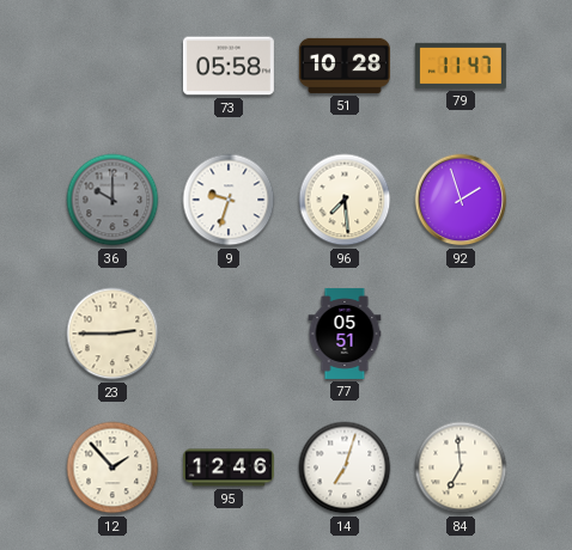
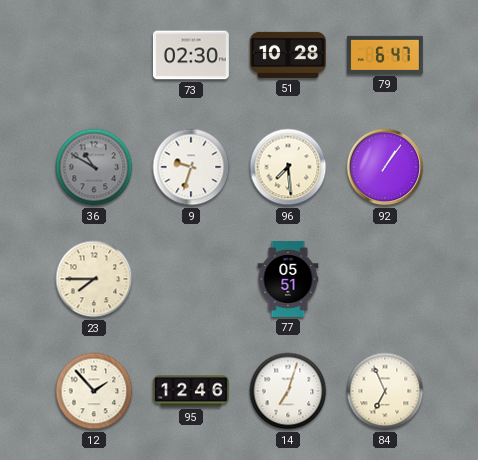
73: 05:58 -> 02:30 (191, 55)
79: 11:47 -> 6:47 (385, 55)
36: 10:00 -> 10:50 (94, 167)
92: 1:57 -> 1:06 (385, 167)
23: 2:45 -> 7:45 (94, 279)
84: 6:59 -> 6:56 (385, 391)
